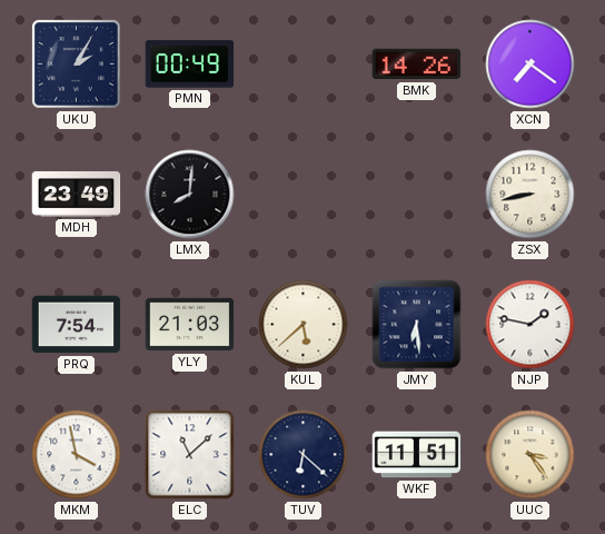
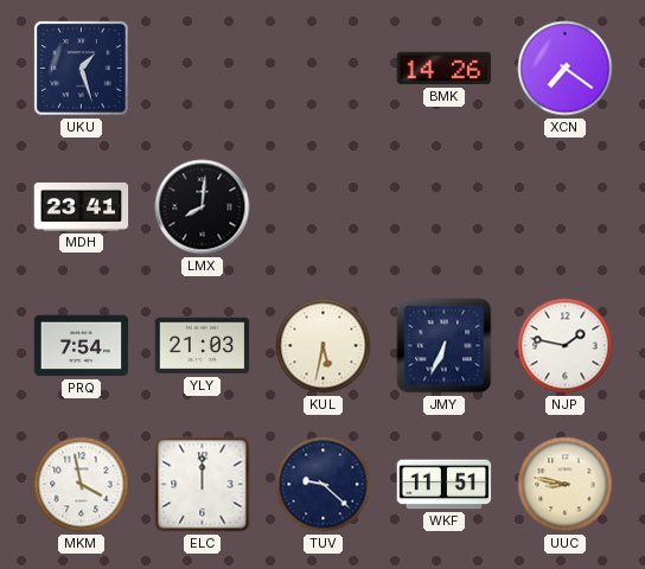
UKU: 2:05 -> 1:27 (82, 69)
PMN: 00:49 -> none (190, 65)
MDH: 23:49 -> 23:41 (82, 206)
ZSX: 8:43 -> none (530, 195)
KUL: 5:38 -> 5:32 (324, 346)
JMY: 6:29 -> 6:34 (445, 346)
ELC: 11:08 -> 12:00 (203, 485)
TUV: 6:22 -> 9:22 (324, 485)
UUC: 3:24 -> 8:47 (566, 485)
